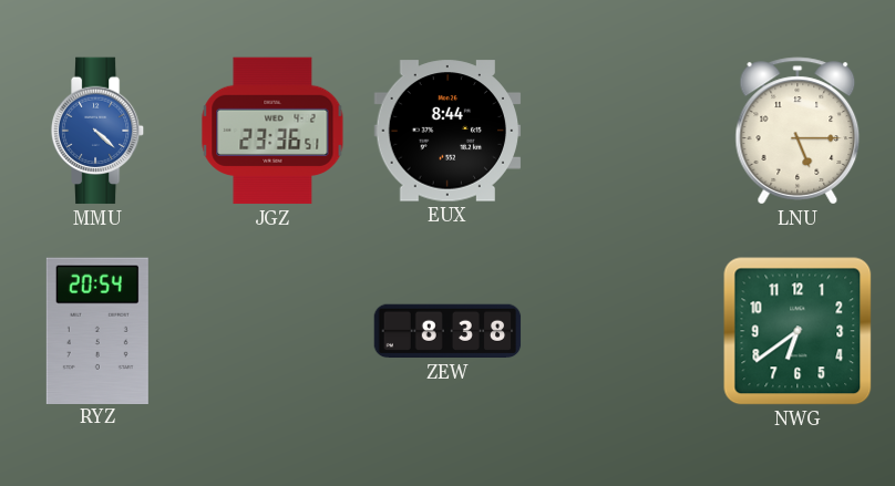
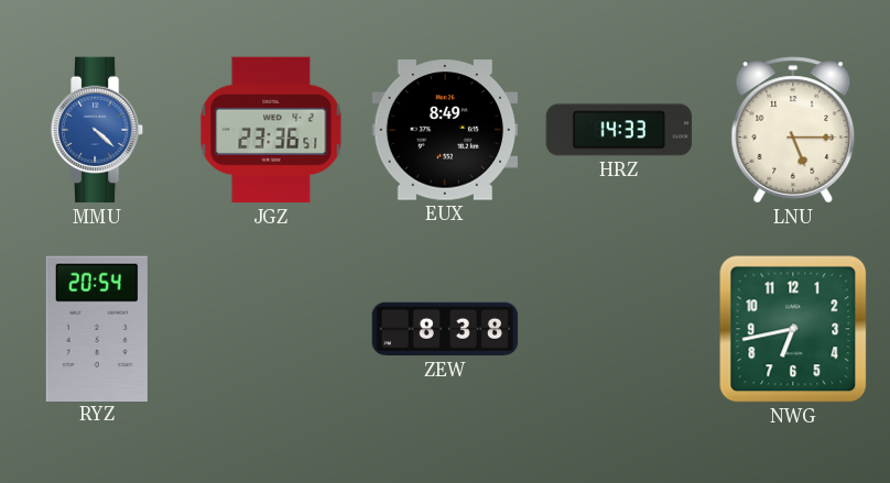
EUX: 8:44 -> 8:49 (445, 130)
HRZ: none -> 14:33 (619, 130)
NWG: 6:39 -> 6:43 (793, 329)
